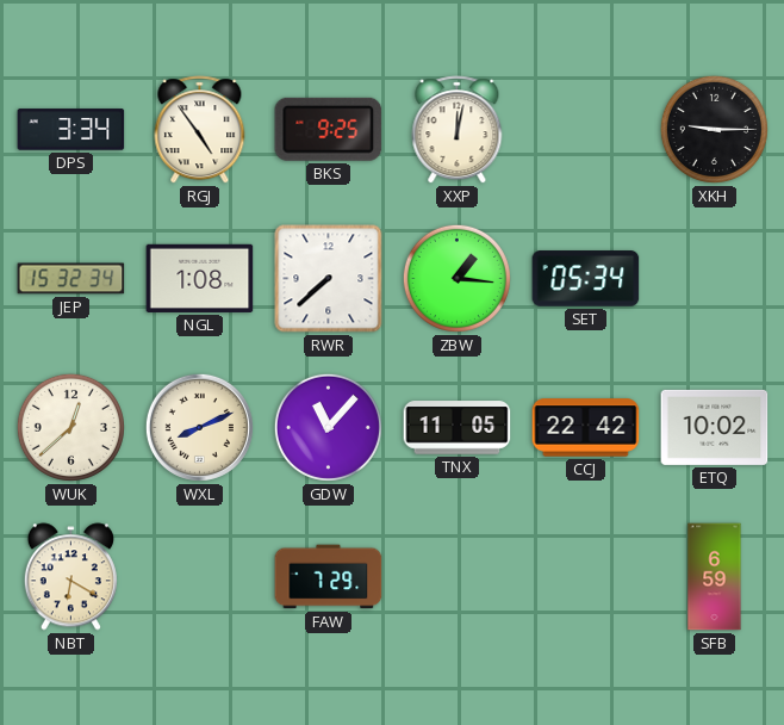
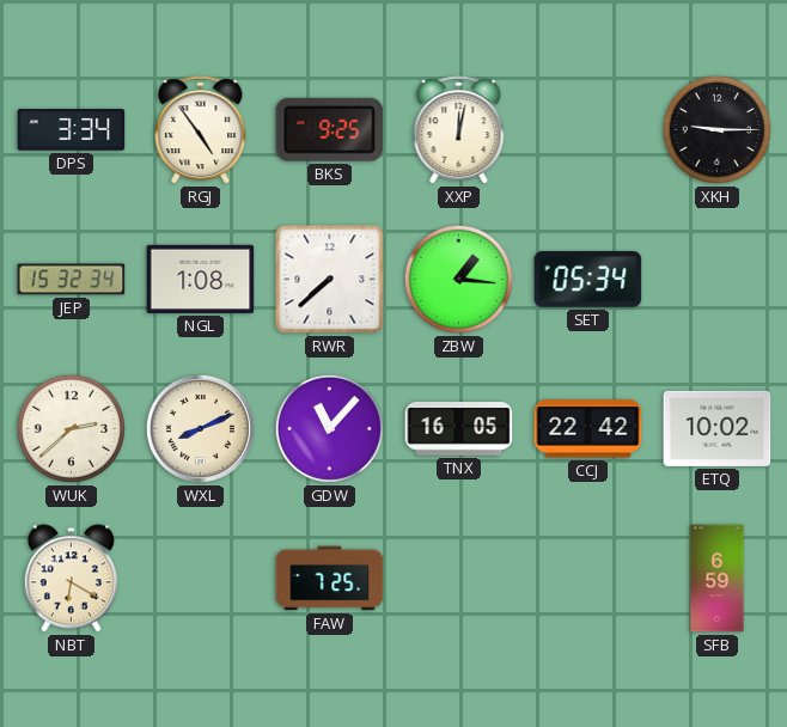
WUK: 12:38 -> 2:38 (71, 428)
TNX: 11:05 -> 16:05 (459, 429)
FAW: 7:29 -> 7:25 (330, 579)
